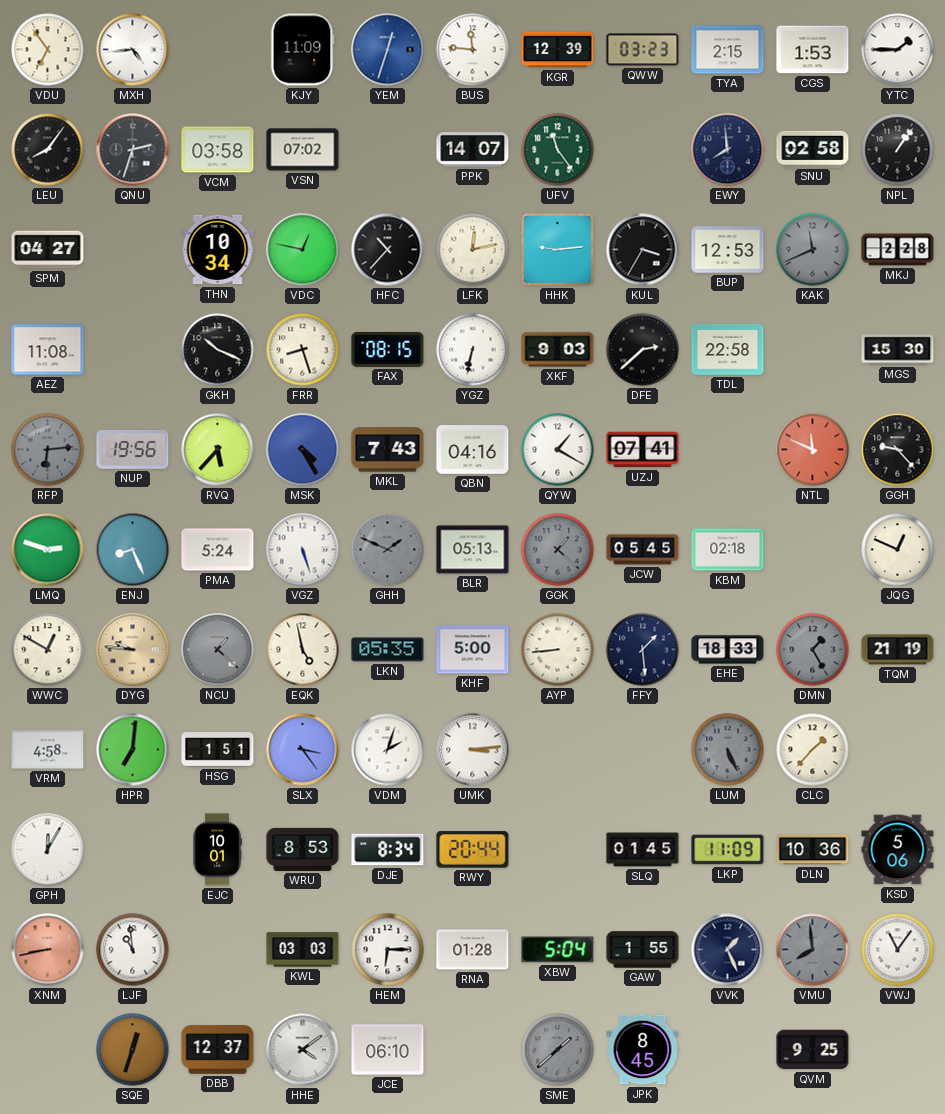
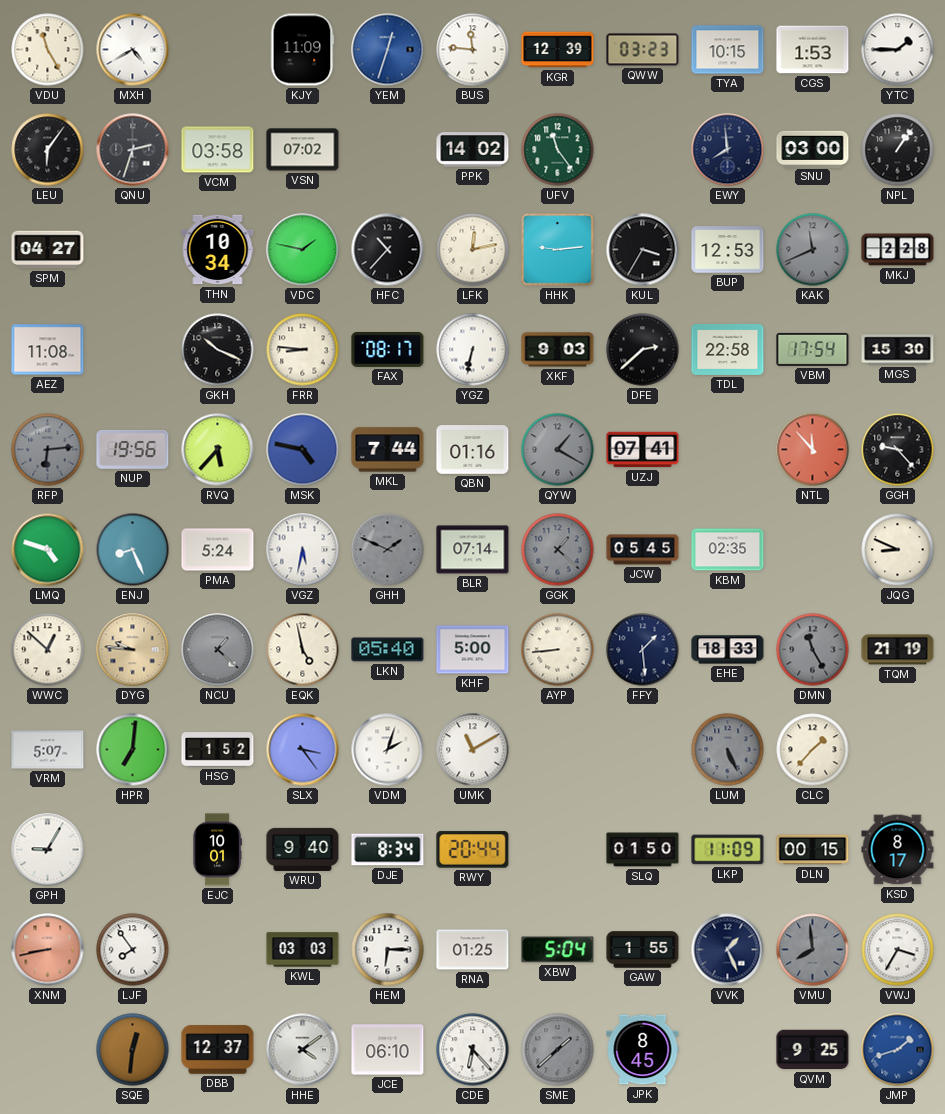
VDU: 6:54 -> 11:25 (48, 50)
MXH: 4:44 -> 4:40 (133, 50)
TYA: 2:15 -> 10:15 (728, 50)
LEU: 8:06 -> 6:06 (48, 150)
PPK: 14:07 -> 14:02 (473, 150)
SNU: 02:58 -> 03:00 (813, 149)
VDC: 12:47 -> 1:47 (303, 250)
FRR: 8:27 -> 8:46 (303, 350)
FAX: 08:15 -> 08:17 (388, 349)
VBM: none -> 17:54 (813, 349)
MSK: 4:25 -> 4:47 (303, 450)
MKL: 7:43 -> 7:44 (388, 450)
QBN: 04:16 -> 01:16 (473, 450)
QYW dial: white -> grey (558, 450)
NTL: 11:49 -> 11:53 (813, 450)
LMQ: 2:48 -> 4:48 (48, 550)
VGZ: 5:27 -> 5:32 (303, 550)
BLR: 05:13 -> 07:14 (473, 550)
KBM: 02:18 -> 02:35 (728, 550)
JQG: 12:49 -> 8:49 (898, 550)
WWC: 12:50 -> 12:52 (48, 650)
LKN: 05:35 -> 05:40 (388, 650)
DMN: 1:25 -> 11:25 (813, 650)
VRM: 4:58 -> 5:07 (48, 750)
HSG: 1:51 -> 1:52 (218, 750)
UMK: 3:14 -> 11:10 (473, 750)
GPH: 12:05 -> 9:05 (48, 850)
WRU: 8:53 -> 9:40 (303, 849)
SLQ: 01:45 -> 01:50 (643, 850)
DLN: 10:36 -> 00:15 (813, 850)
KSD: 5:06 -> 8:17 (898, 850)
LJF: 10:59 -> 7:54 (133, 950)
RNA: 01:28 -> 01:25 (473, 950)
VWJ: 11:06 -> 3:35 (898, 950)
SQE: 12:33 -> 12:31 (133, 1050)
CDE: none -> 6:23 (473, 1050)
JMP: none -> 1:42 (898, 1050)
